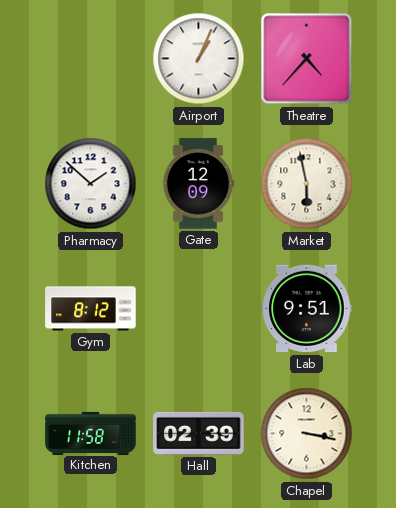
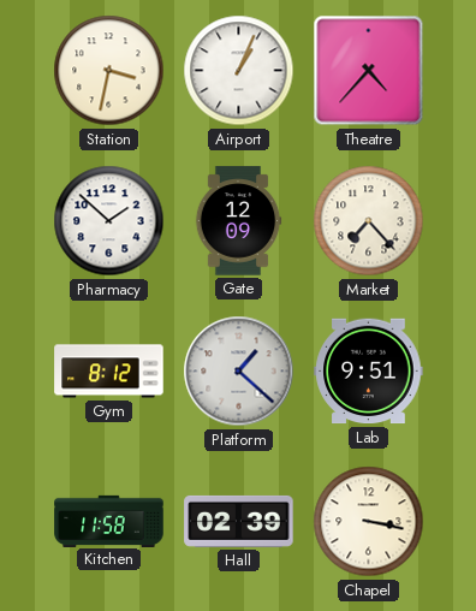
Station: none -> 3:32 (109, 71)
Market: 5:58 -> 7:23 (369, 221)
Platform: none -> 1:22 (239, 372)
